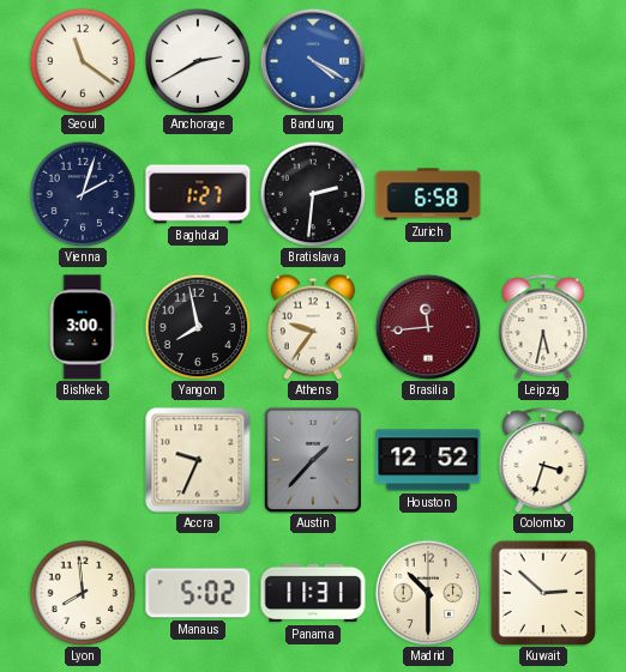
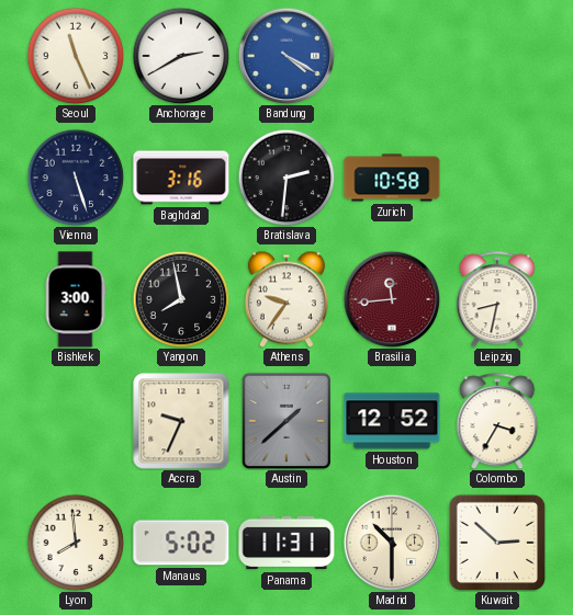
Seoul: 11:21 -> 11:26 (76, 56)
Vienna: 2:03 -> 5:27 (76, 178)
Baghdad: 1:27 -> 3:16 (181, 178)
Zurich: 6:58 -> 10:58 (392, 178)
Leipzig: 5:32 -> 8:32 (497, 299)
Austin: 1:37 -> 1:38 (285, 420)
Colombo: 3:33 -> 3:35 (497, 421)
